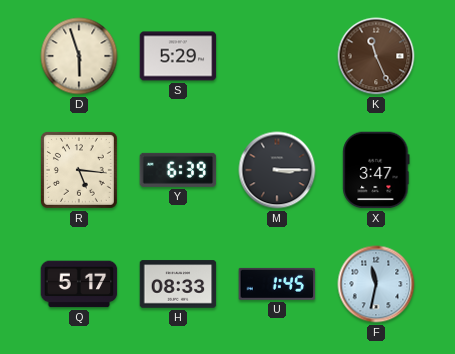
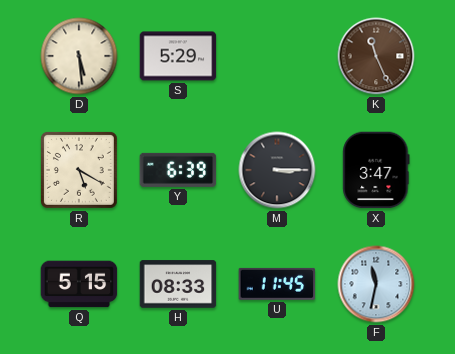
D: 5:57 -> 5:29 (79, 56)
R: 5:16 -> 5:20 (79, 170)
Q: 5:17 -> 5:15 (79, 284)
U: 1:45 -> 11:45 (277, 284)
